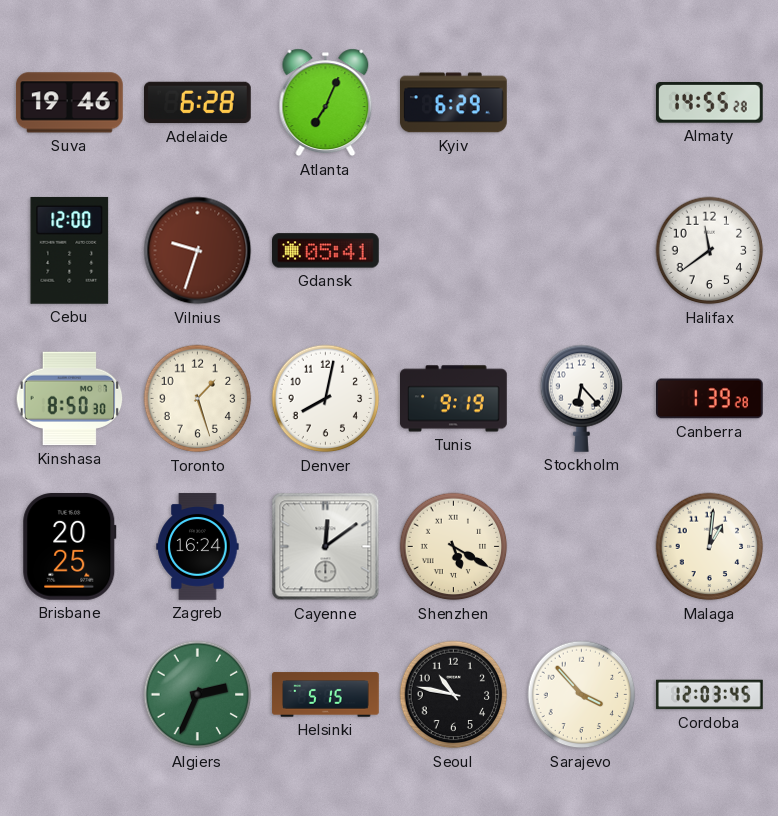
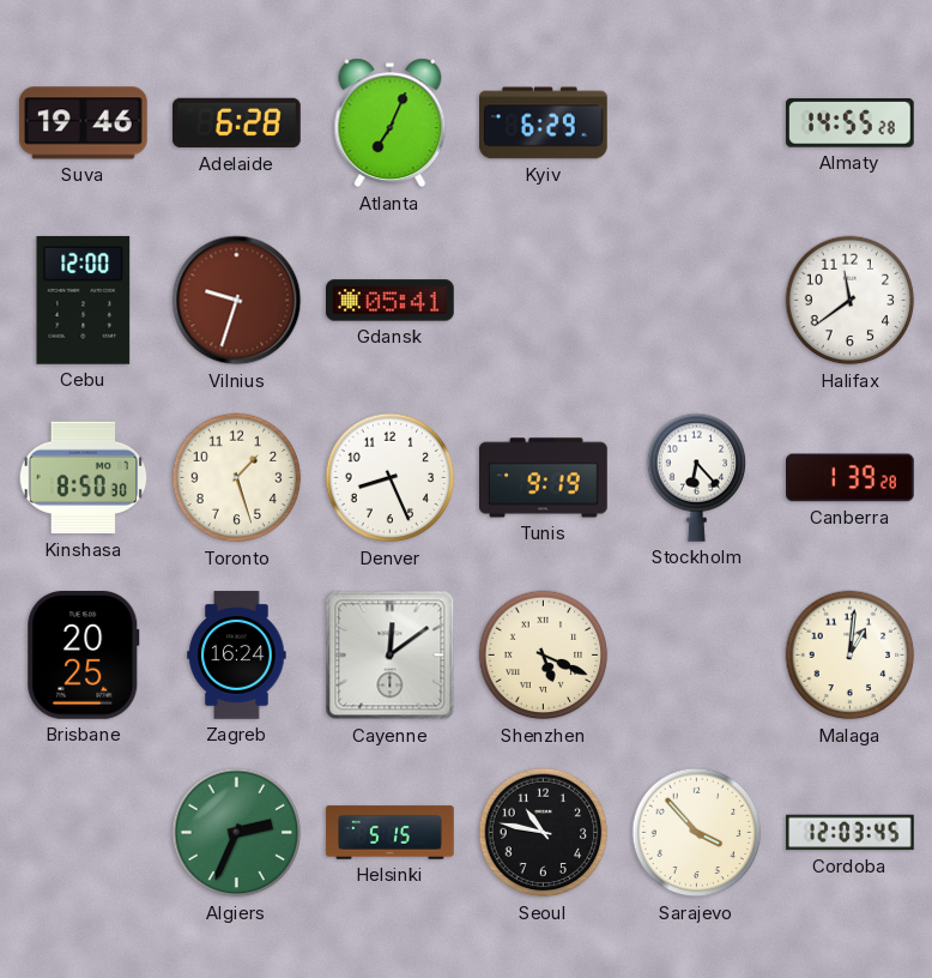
Denver: 8:02 -> 8:26 (391, 478)
Shenzhen: 5:20 -> 5:19 (544, 656)
